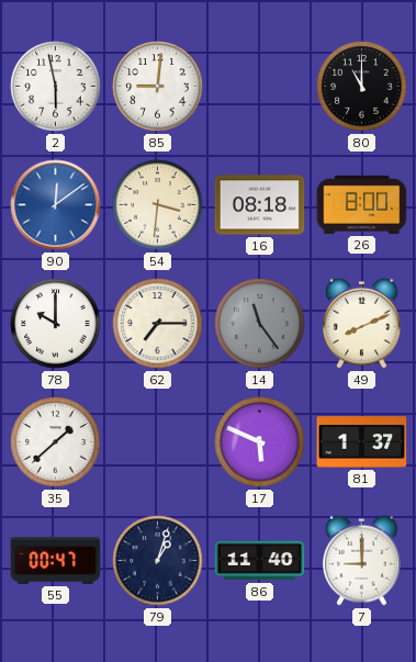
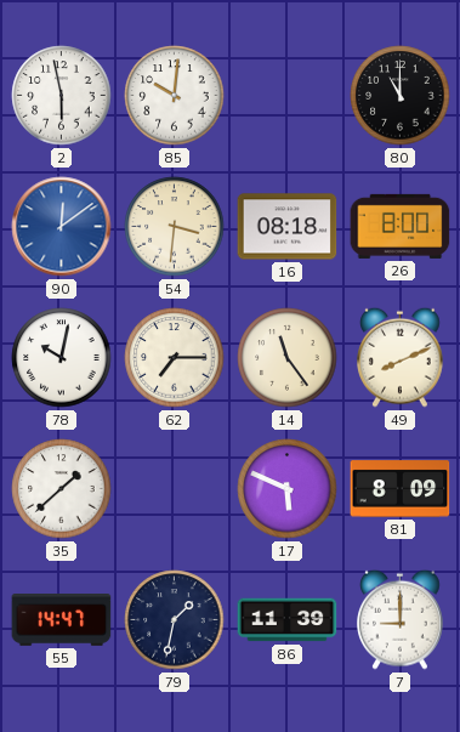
85: 9:01 -> 10:01 (175, 96)
78: 10:00 -> 10:02 (62, 358)
14 dial: grey -> cream (288, 358)
81: 1:37 -> 8:09 (401, 489)
55: 00:47 -> 14:47 (62, 620)
79: 1:03 -> 1:32 (175, 620)
86: 11:40 -> 11:39 (288, 620)
